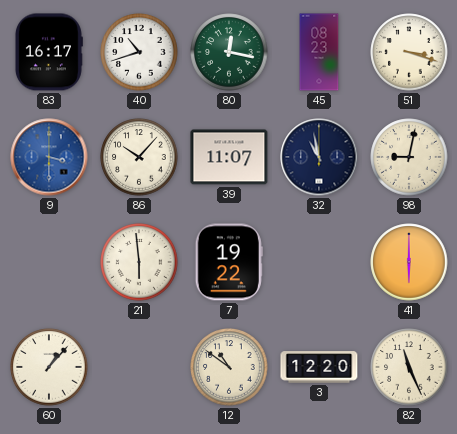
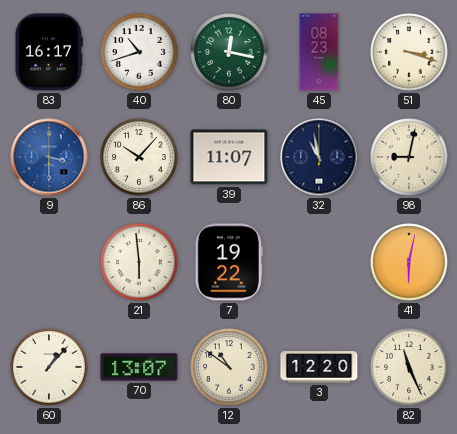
41: 6:00 -> 6:02 (409, 262)
70: none -> 13:07 (139, 367)
